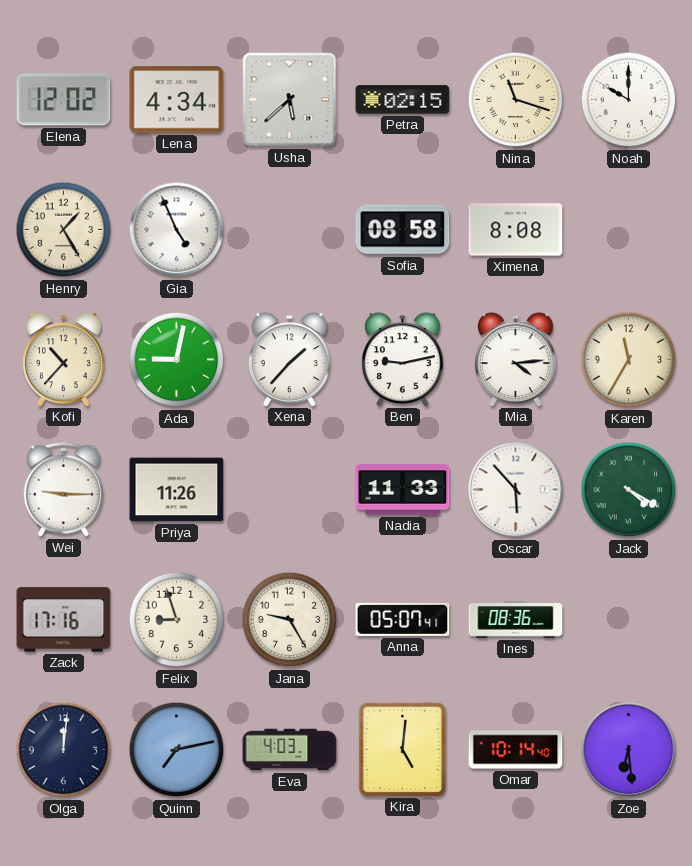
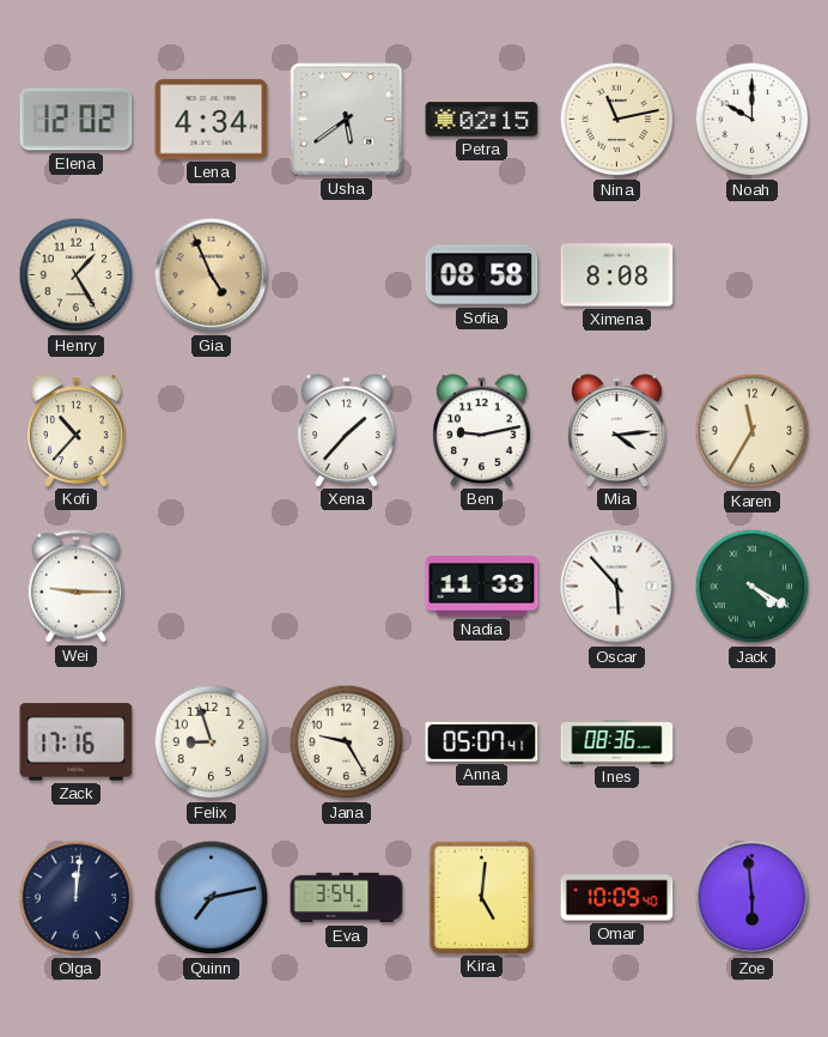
Usha: 5:38 -> 5:39 (347, 120)
Nina: 11:18 -> 11:13 (617, 120)
Gia dial: white -> champagne (212, 275)
Ada: 9:02 -> none (177, 360)
Priya: 11:26 -> none (177, 490)
Eva: 4:03 -> 3:54 (347, 898)
Omar: 10:14 -> 10:09 (617, 898)
Zoe: 6:29 -> 5:59 (753, 898)
